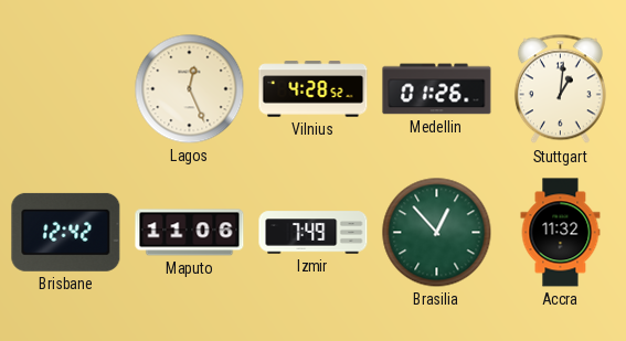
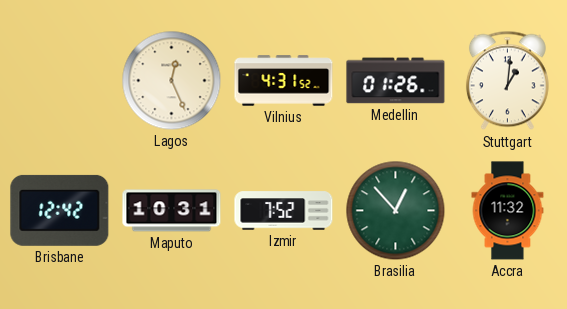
Vilnius: 4:28 -> 4:31 (284, 81)
Maputo: 11:06 -> 10:31 (172, 211)
Izmir: 7:49 -> 7:52 (284, 211)
